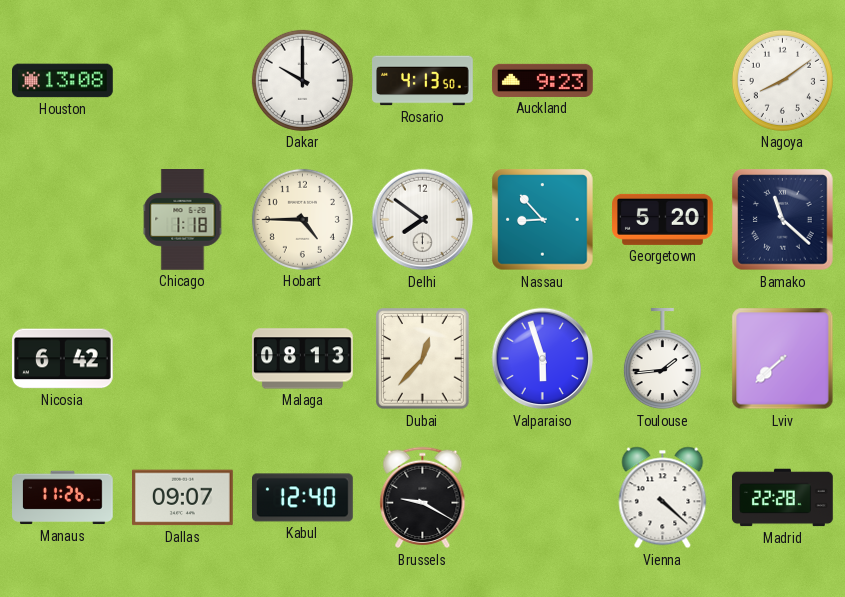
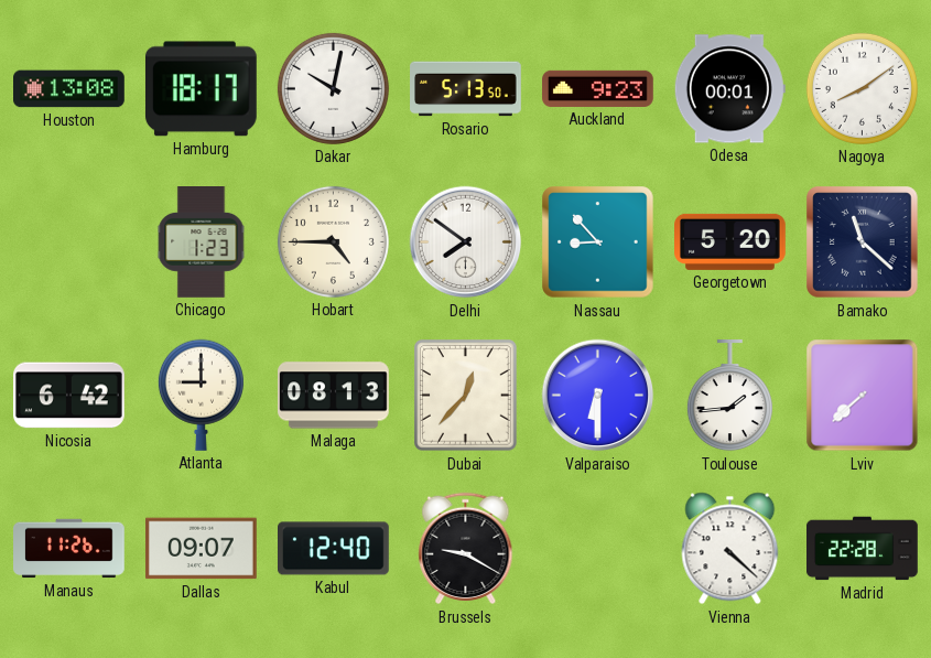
Hamburg: none -> 18:17 (201, 89)
Dakar: 10:00 -> 10:02 (333, 88)
Rosario: 4:13 -> 5:13 (466, 89)
Odesa: none -> 00:01 (729, 89)
Chicago: 1:18 -> 1:23 (202, 242)
Atlanta: none -> 9:00 (201, 395)
Valparaiso: 5:57 -> 6:30 (598, 396)
